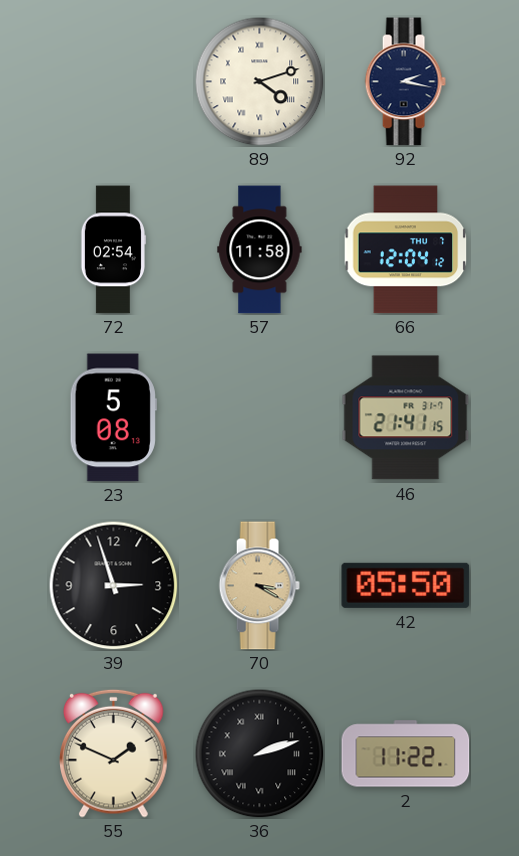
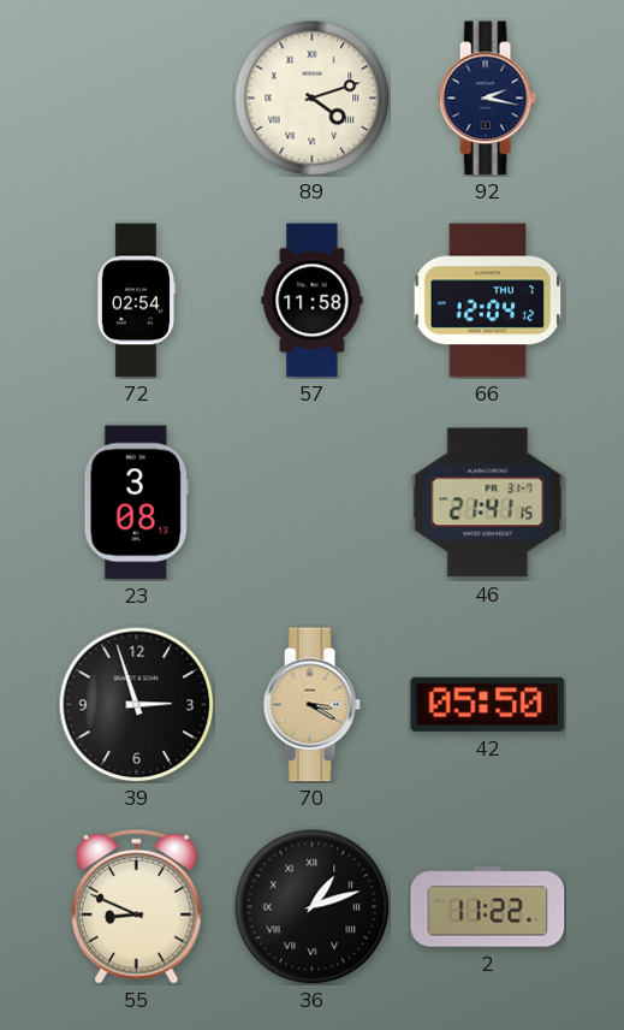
23: 5:08 -> 3:08 (136, 503)
55: 1:49 -> 8:49 (137, 906)
36: 2:12 -> 1:12 (311, 906)
